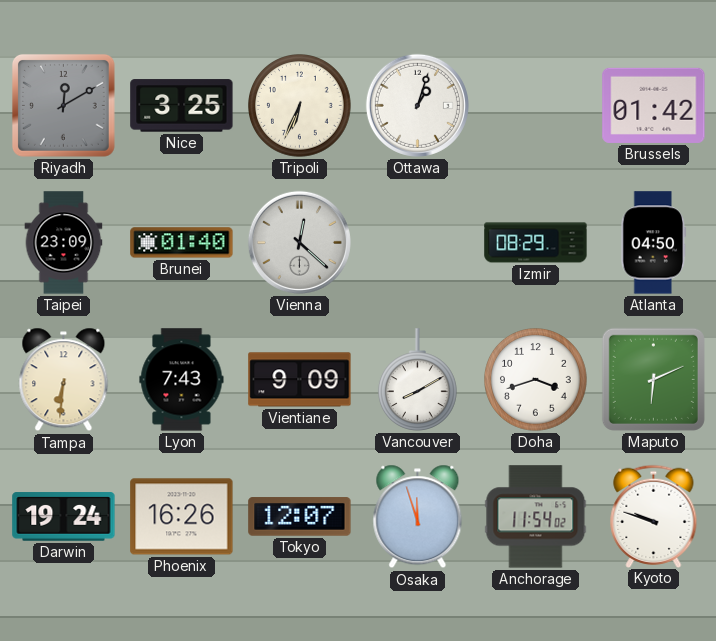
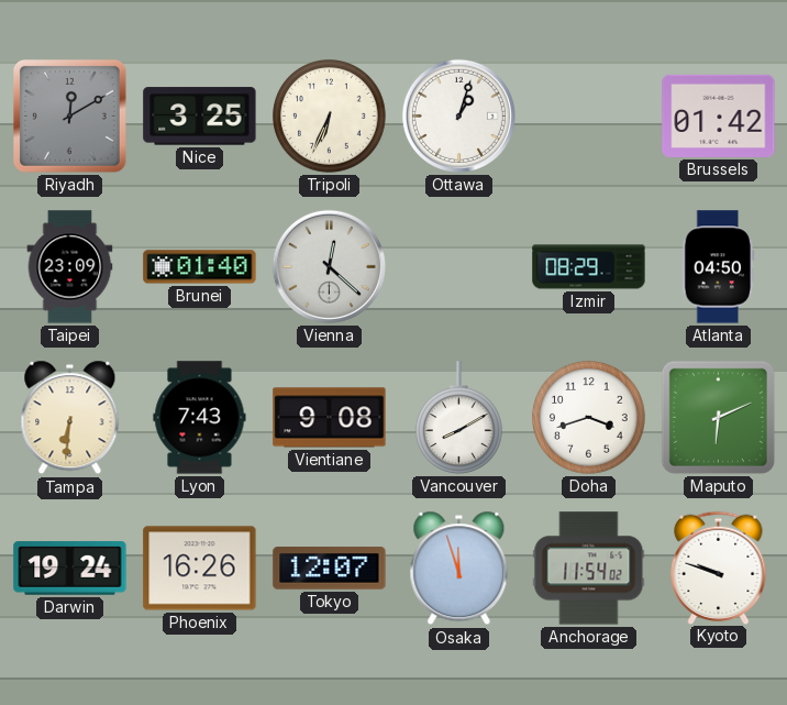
Vientiane: 9:09 -> 9:08 (330, 418)
